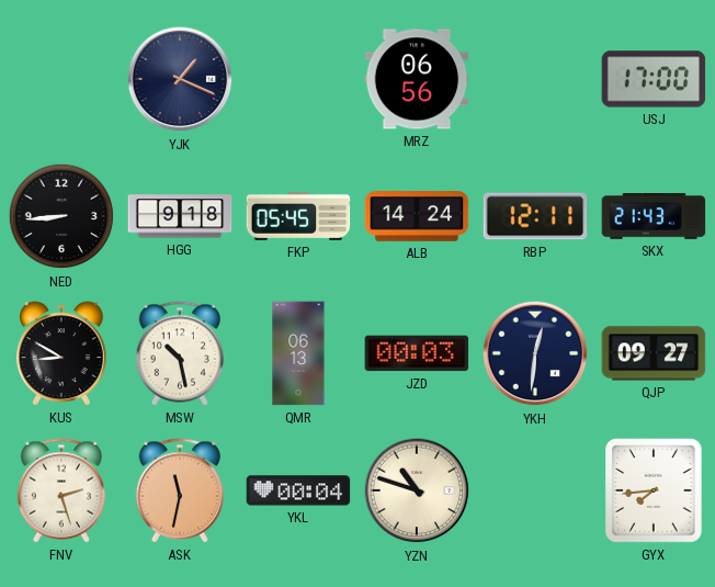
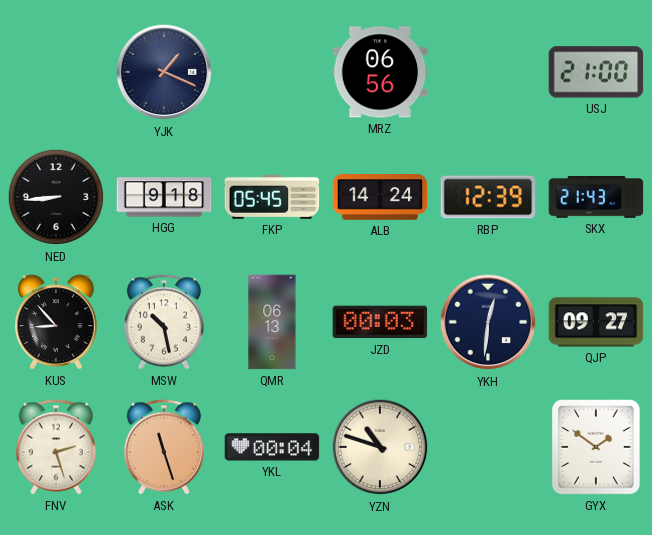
USJ: 17:00 -> 21:00 (596, 72)
RBP: 12:11 -> 12:39 (488, 197)
KUS: 8:50 -> 8:53 (57, 322)
ASK: 11:32 -> 11:27 (164, 447)
GYX: 7:44 -> 1:51 (596, 447)
